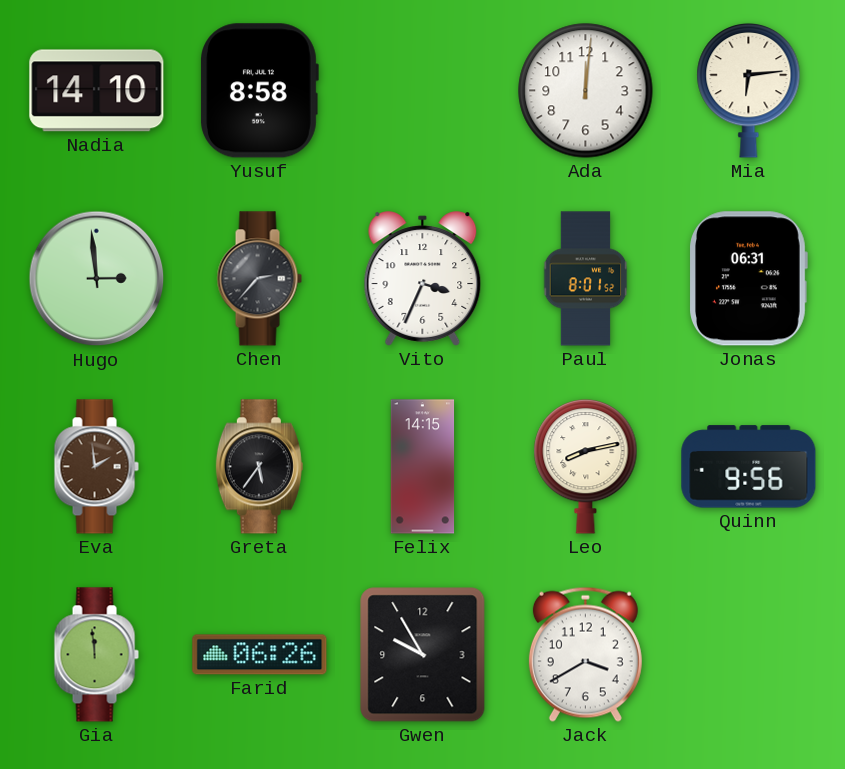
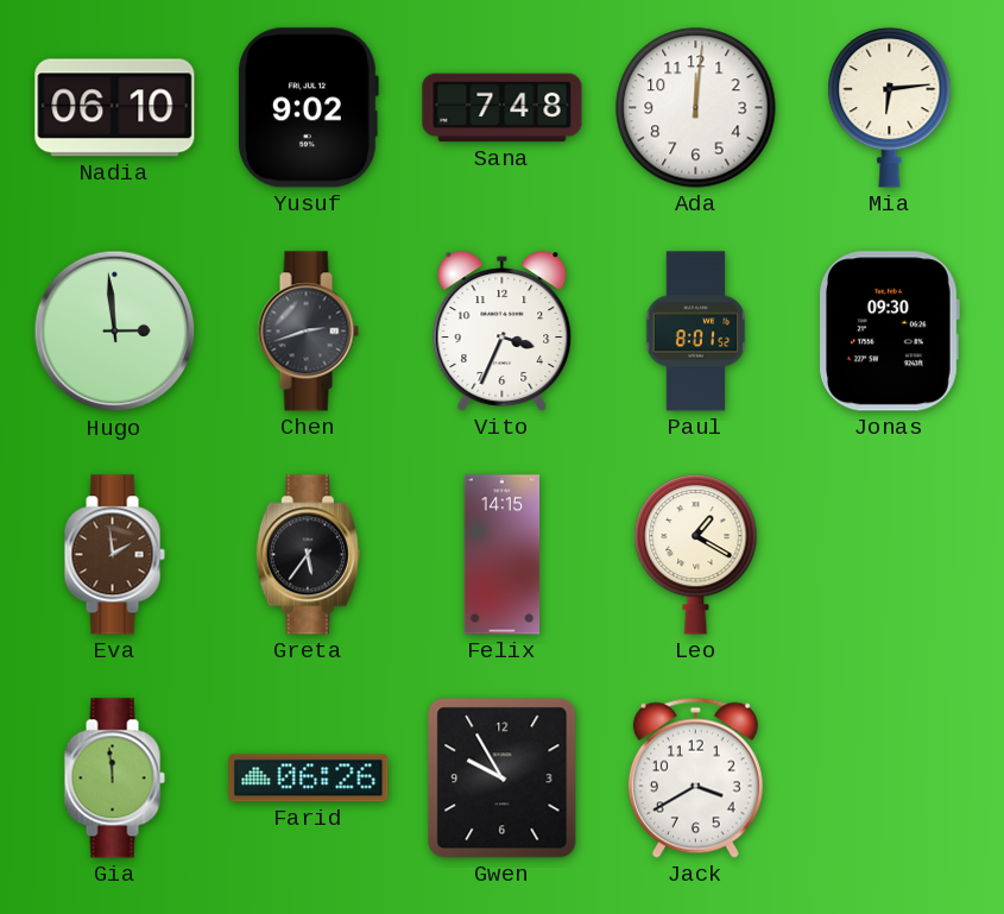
Nadia: 14:10 -> 06:10 (115, 108)
Yusuf: 8:58 -> 9:02 (309, 108)
Sana: none -> 7:48 (503, 108)
Chen: 2:37 -> 2:42 (308, 332)
Jonas: 06:31 -> 09:30 (889, 332)
Leo: 8:13 -> 1:20 (696, 554)
Quinn: 9:56 -> none (749, 467)
